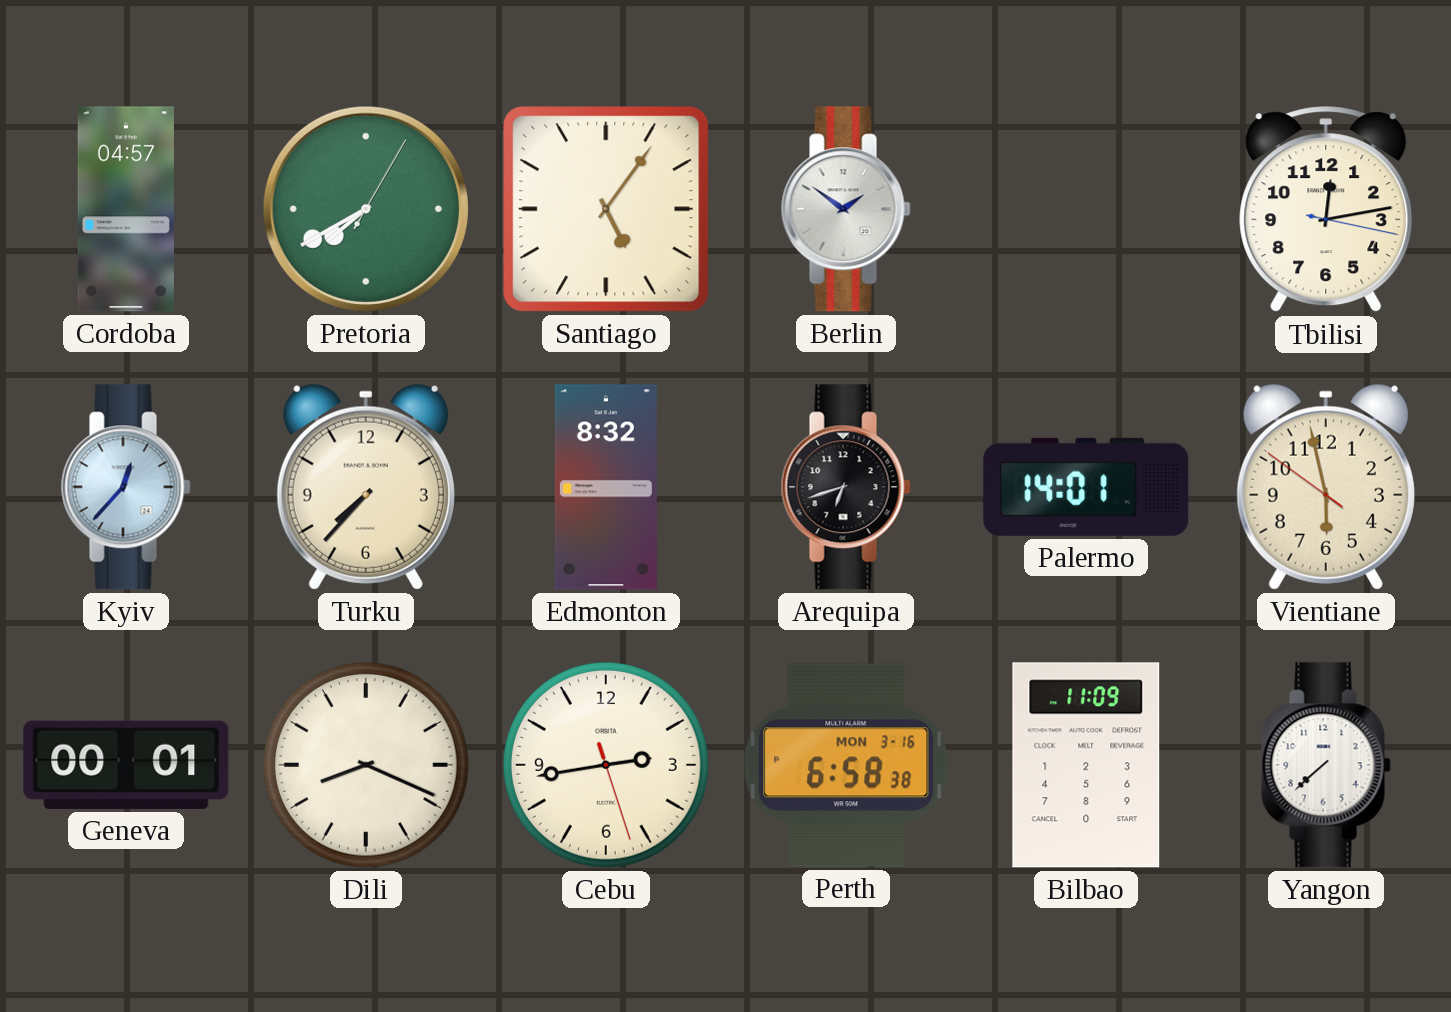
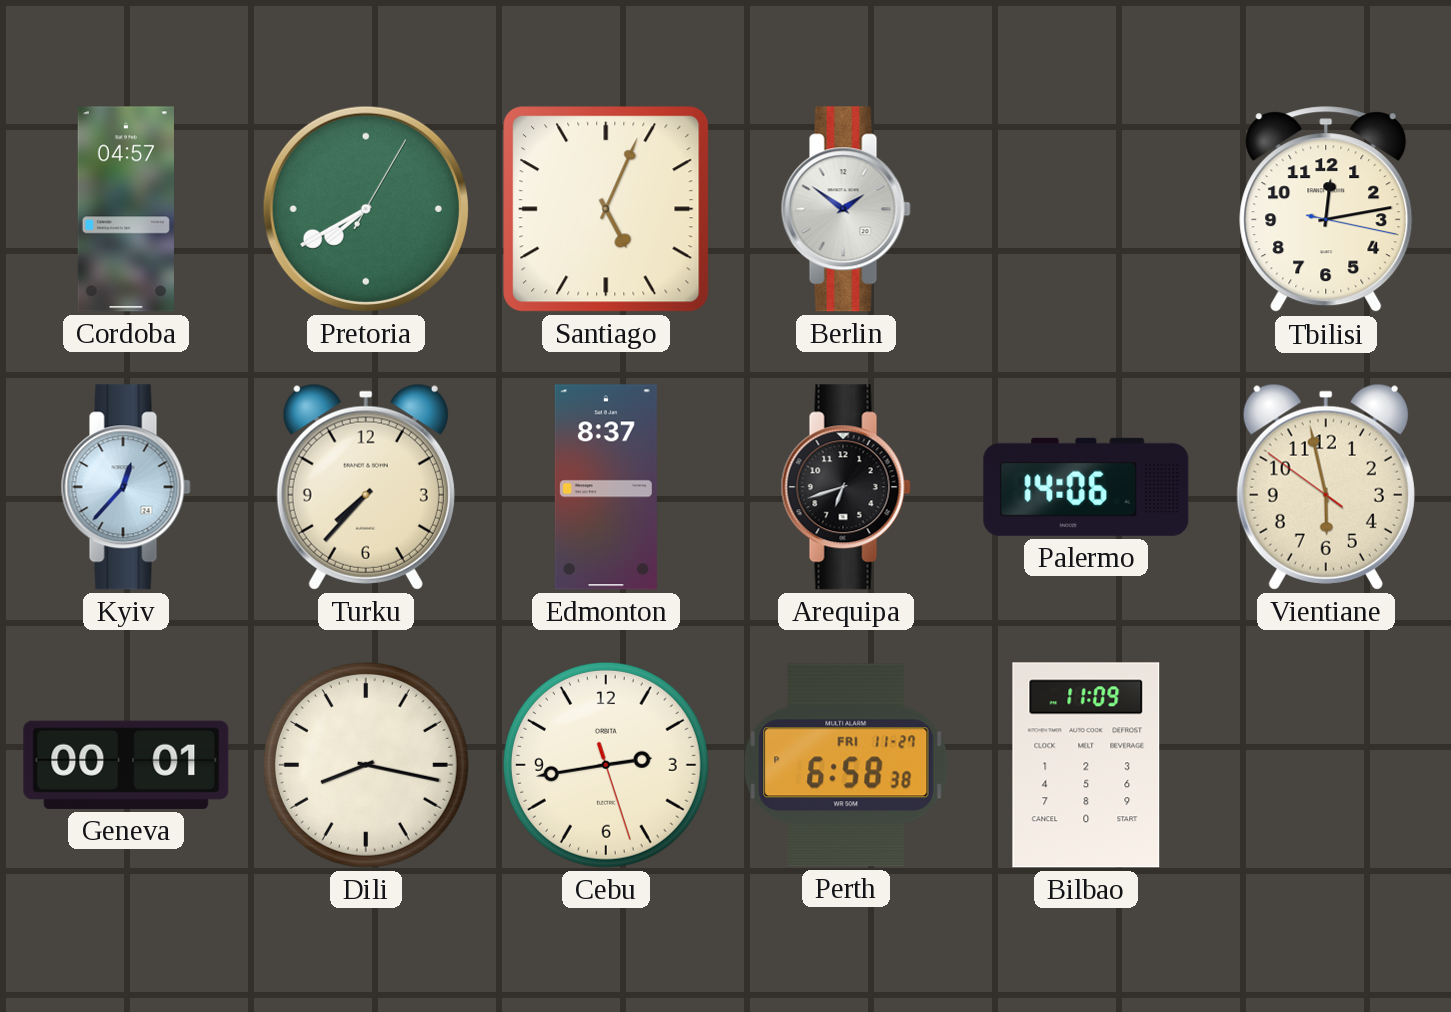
Santiago: 5:06 -> 5:04 (606, 209)
Edmonton: 8:32 -> 8:37 (606, 487)
Palermo: 14:01 -> 14:06 (1086, 487)
Dili: 8:19 -> 8:17 (366, 765)
Perth date: MON 3-16 -> FRI 11-27 (846, 765)
Yangon: 7:38 -> none (1326, 765)
